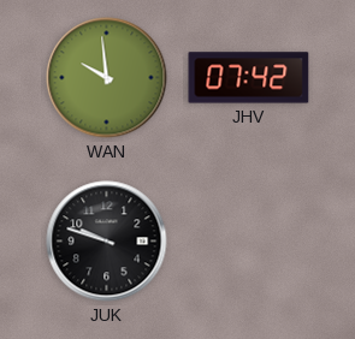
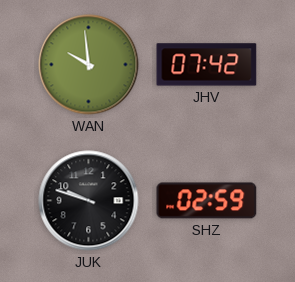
SHZ: none -> 02:59 (207, 201)
